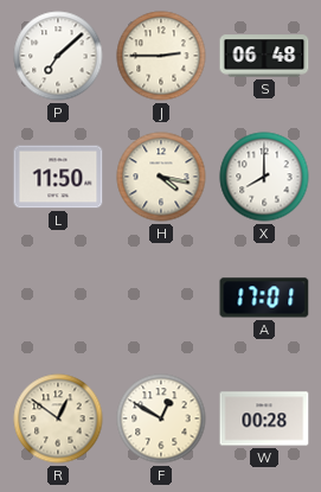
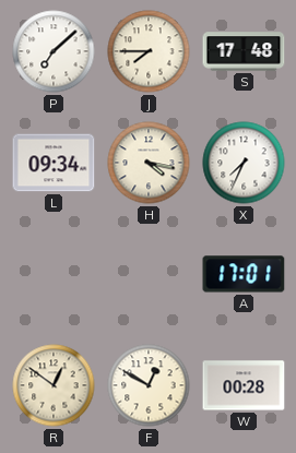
J: 2:45 -> 7:45 (149, 51)
S: 06:48 -> 17:48 (244, 51)
L: 11:50 -> 09:34 (54, 163)
X: 8:00 -> 7:34 (244, 163)
